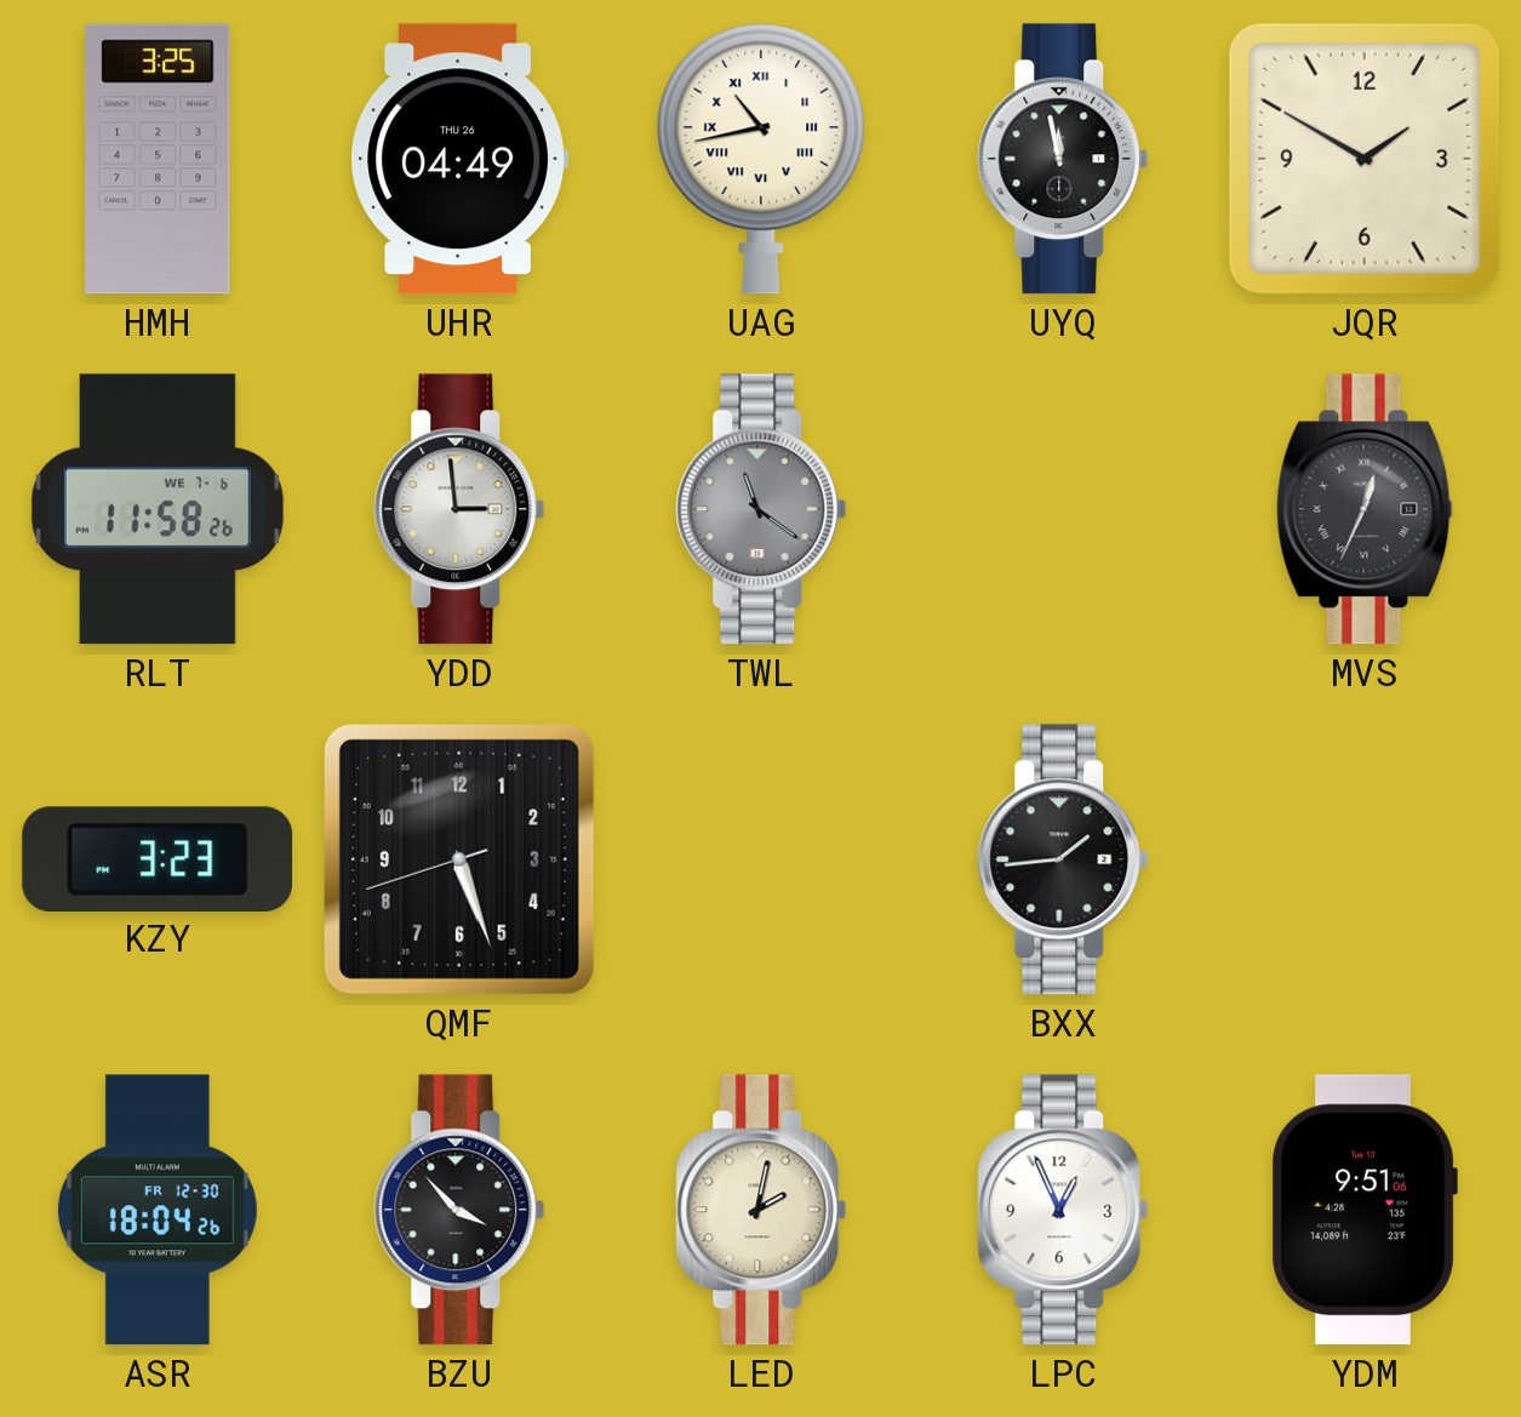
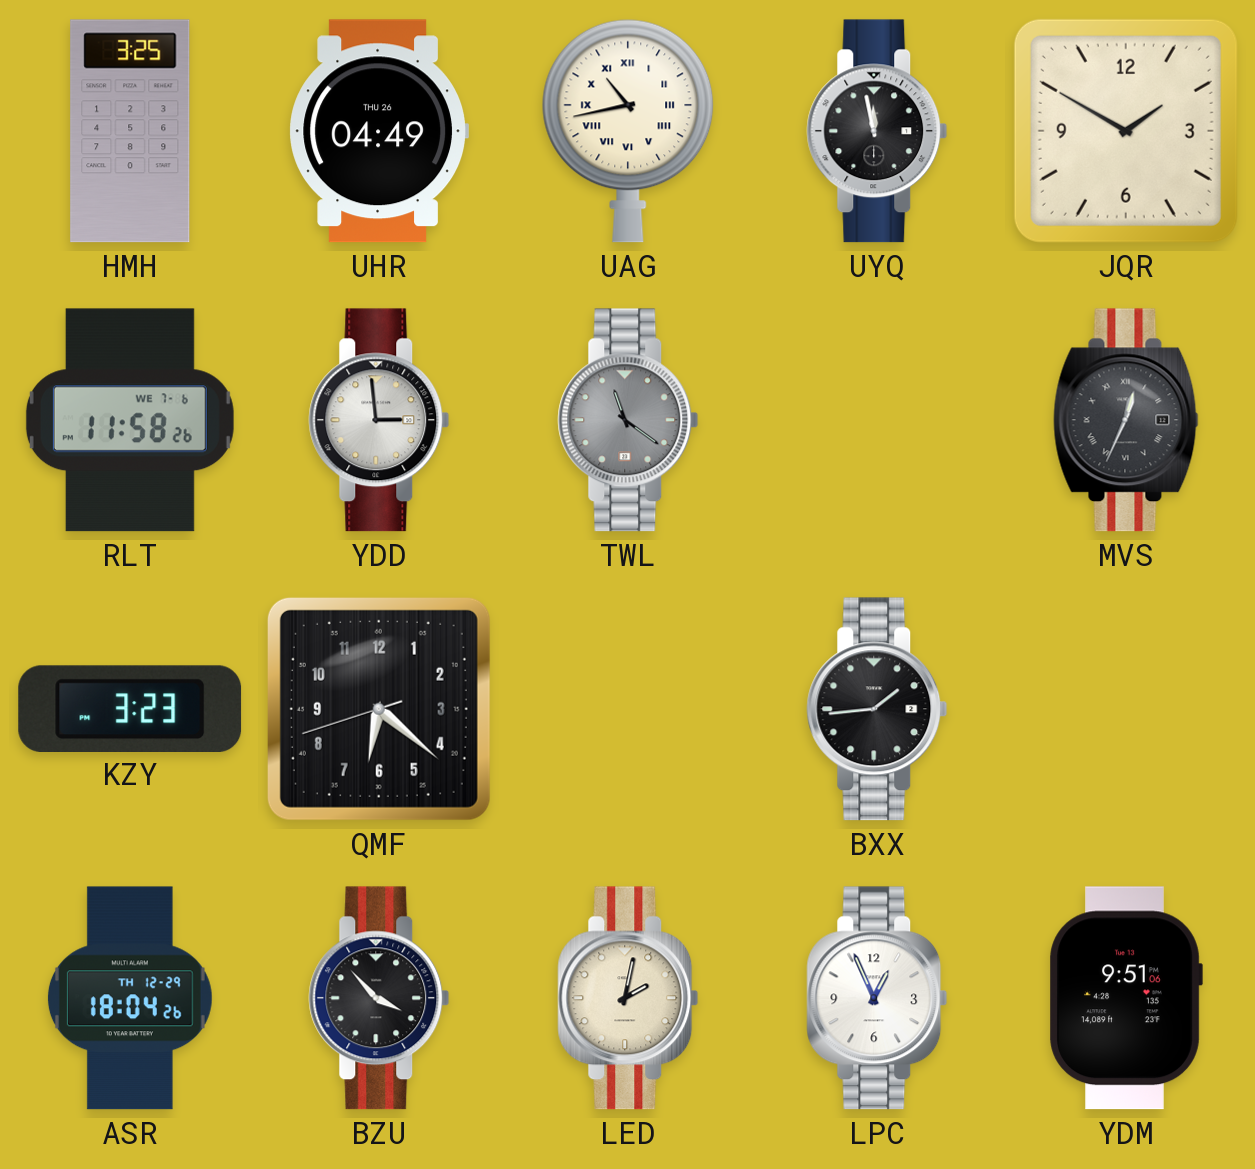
QMF: 5:26 -> 6:21 (379, 709)
ASR date: FR 12-30 -> TH 12-29 (130, 998)
